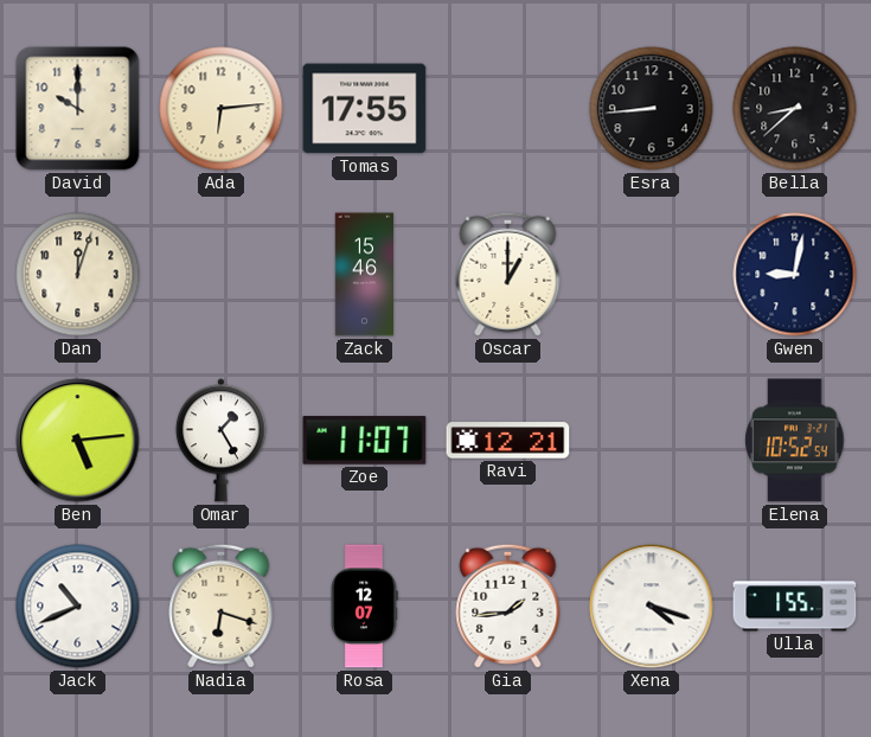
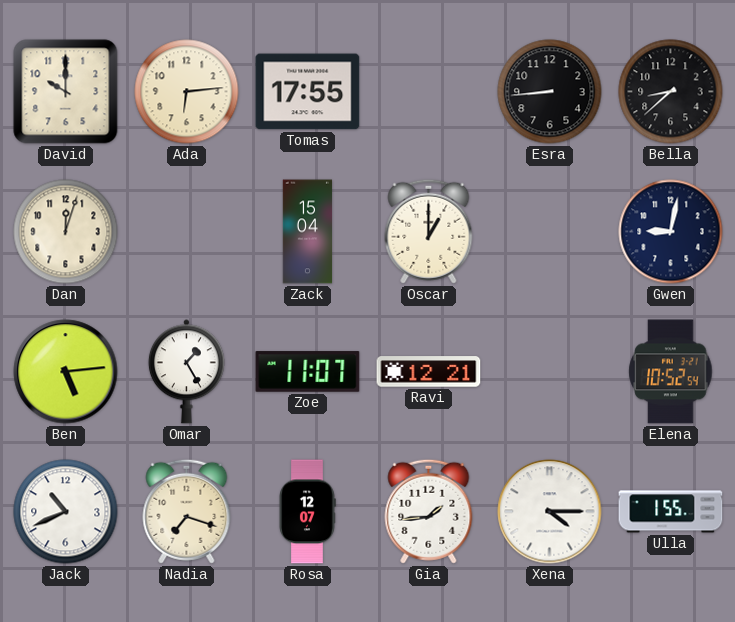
Zack: 15:46 -> 15:04 (308, 232)
Nadia: 6:18 -> 7:18 (187, 511)
Xena: 4:18 -> 4:15 (550, 512)
